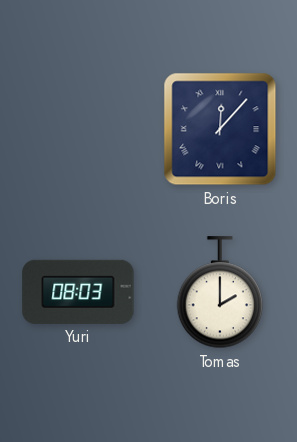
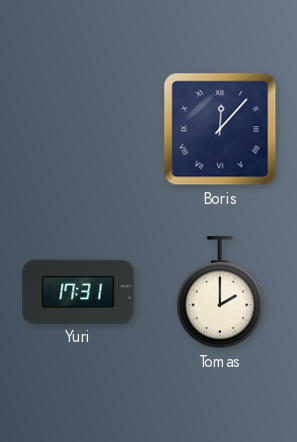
Yuri: 08:03 -> 17:31 (78, 292)
